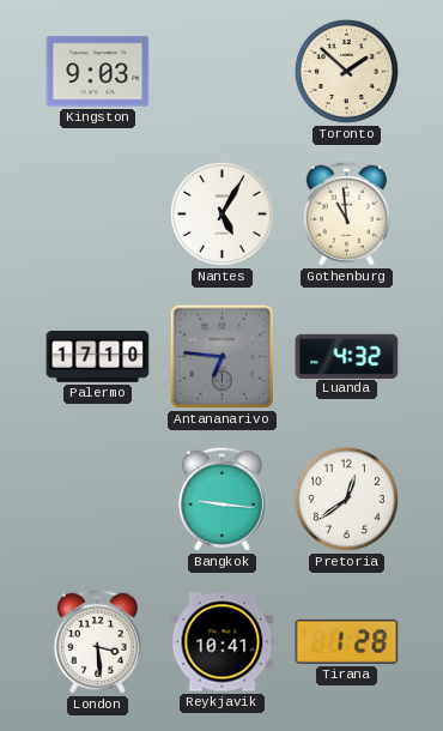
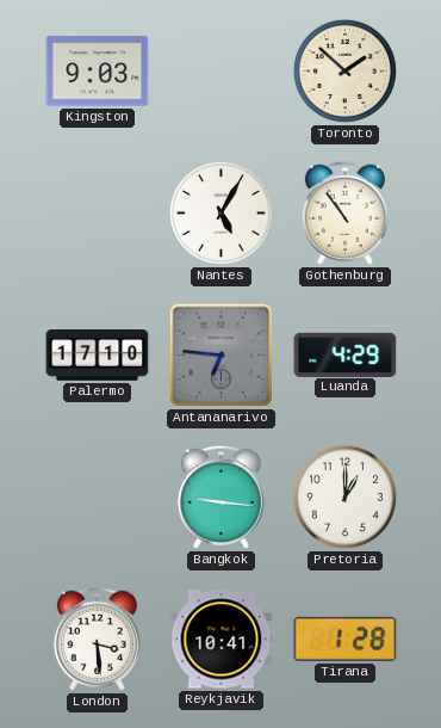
Gothenburg: 10:59 -> 10:54 (344, 212)
Luanda: 4:32 -> 4:29 (346, 354)
Pretoria: 12:39 -> 1:00 (344, 496)
